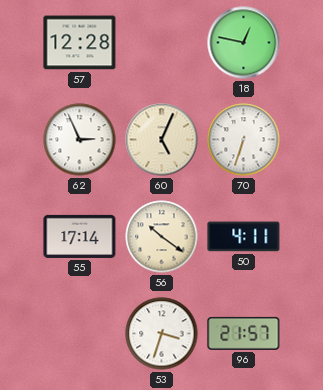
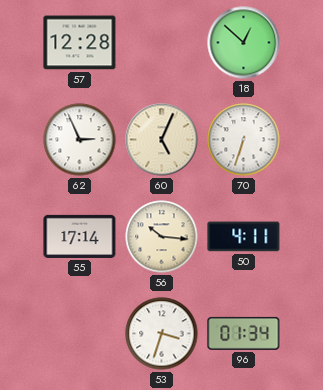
18: 12:47 -> 12:52 (244, 43)
56: 10:21 -> 10:16 (162, 237)
96: 21:57 -> 01:34 (244, 333)
